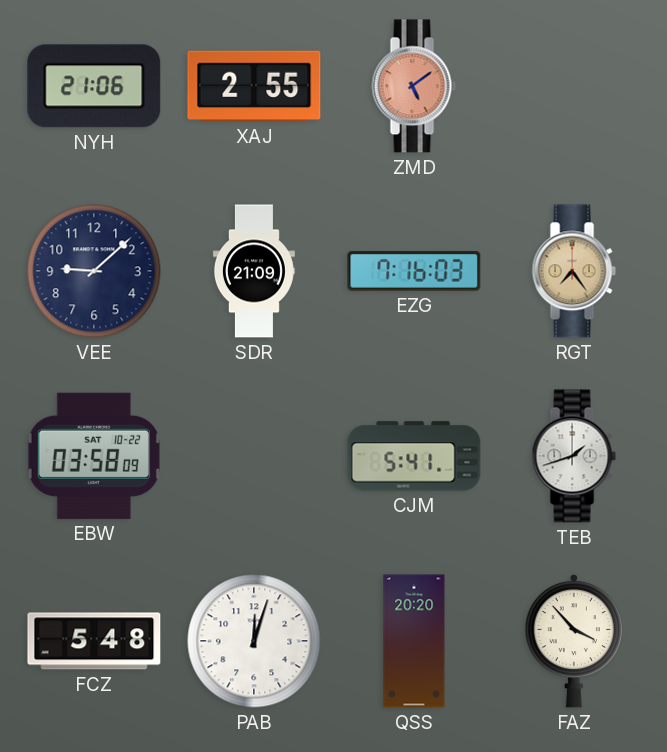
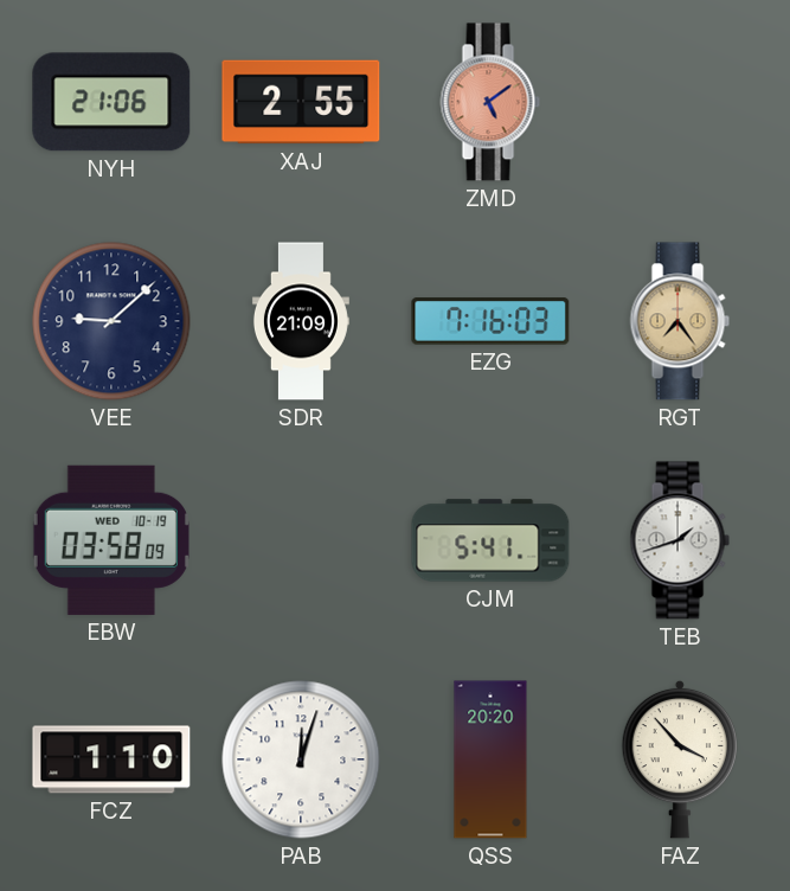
EBW date: SAT 10-22 -> WED 10-19 (111, 540)
FCZ: 5:48 -> 1:10 (111, 759)
